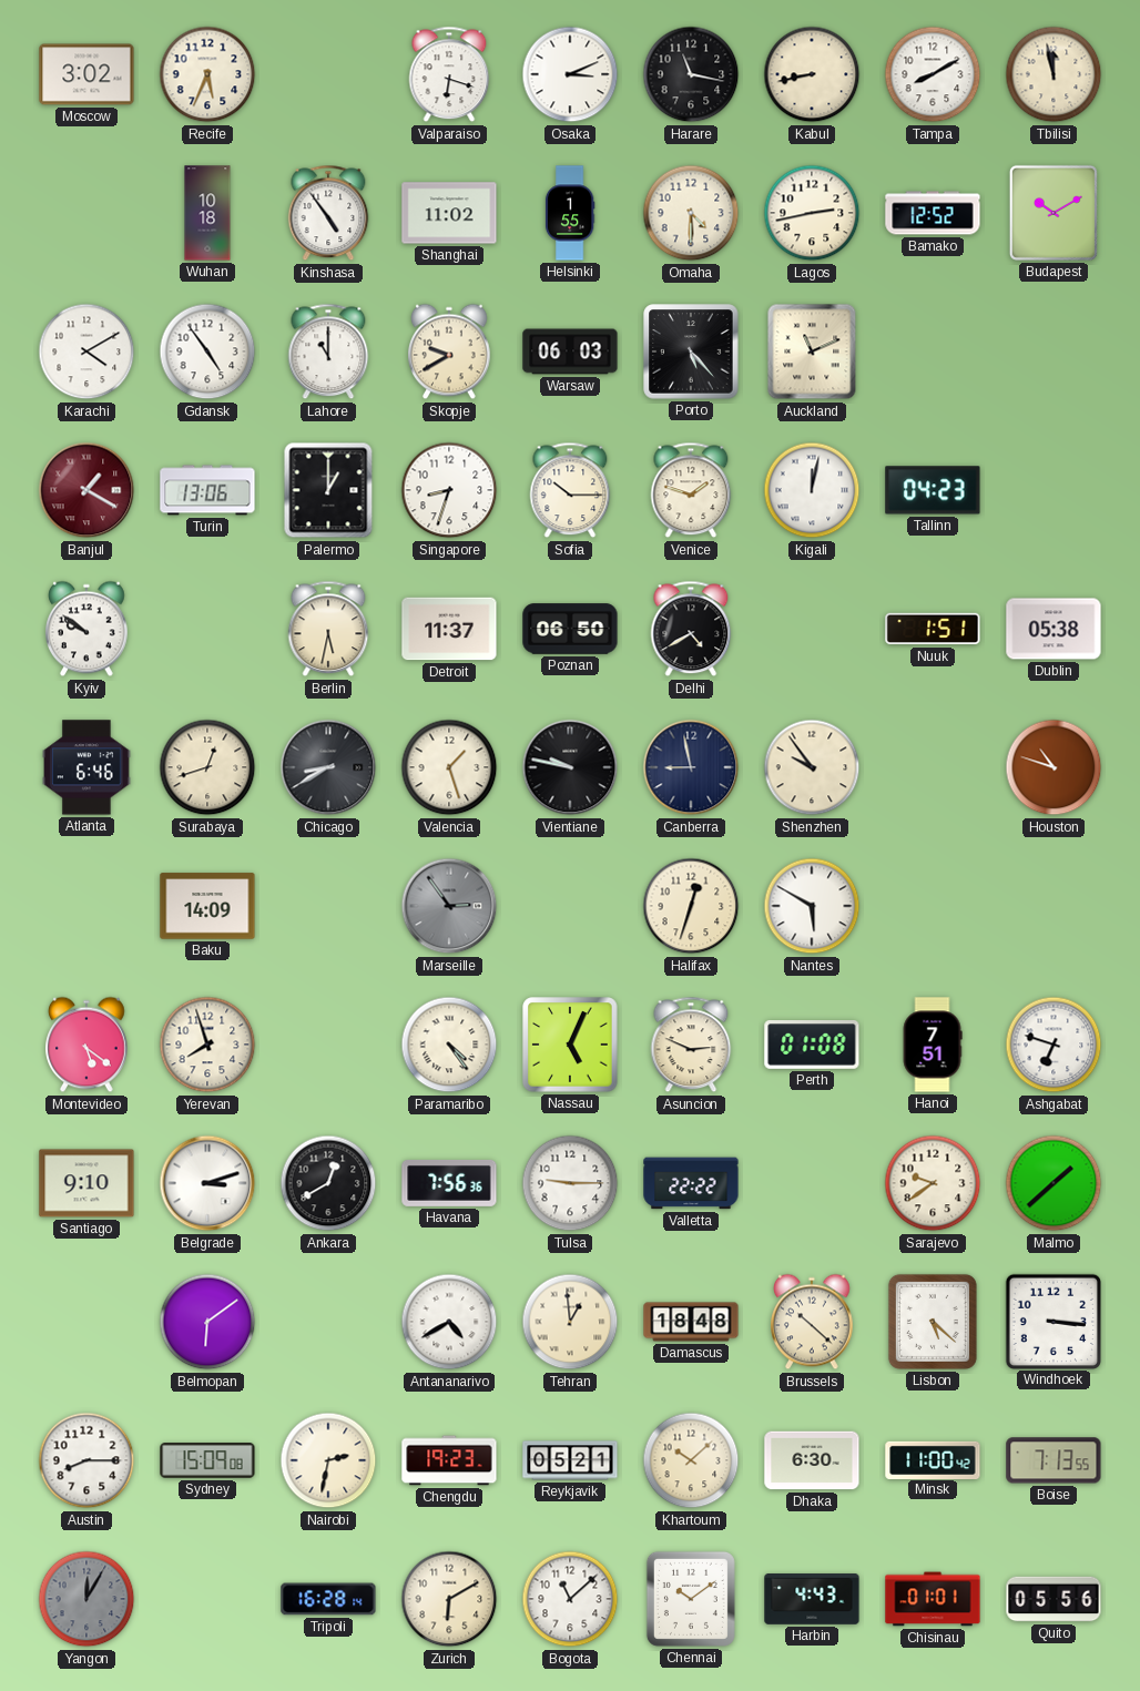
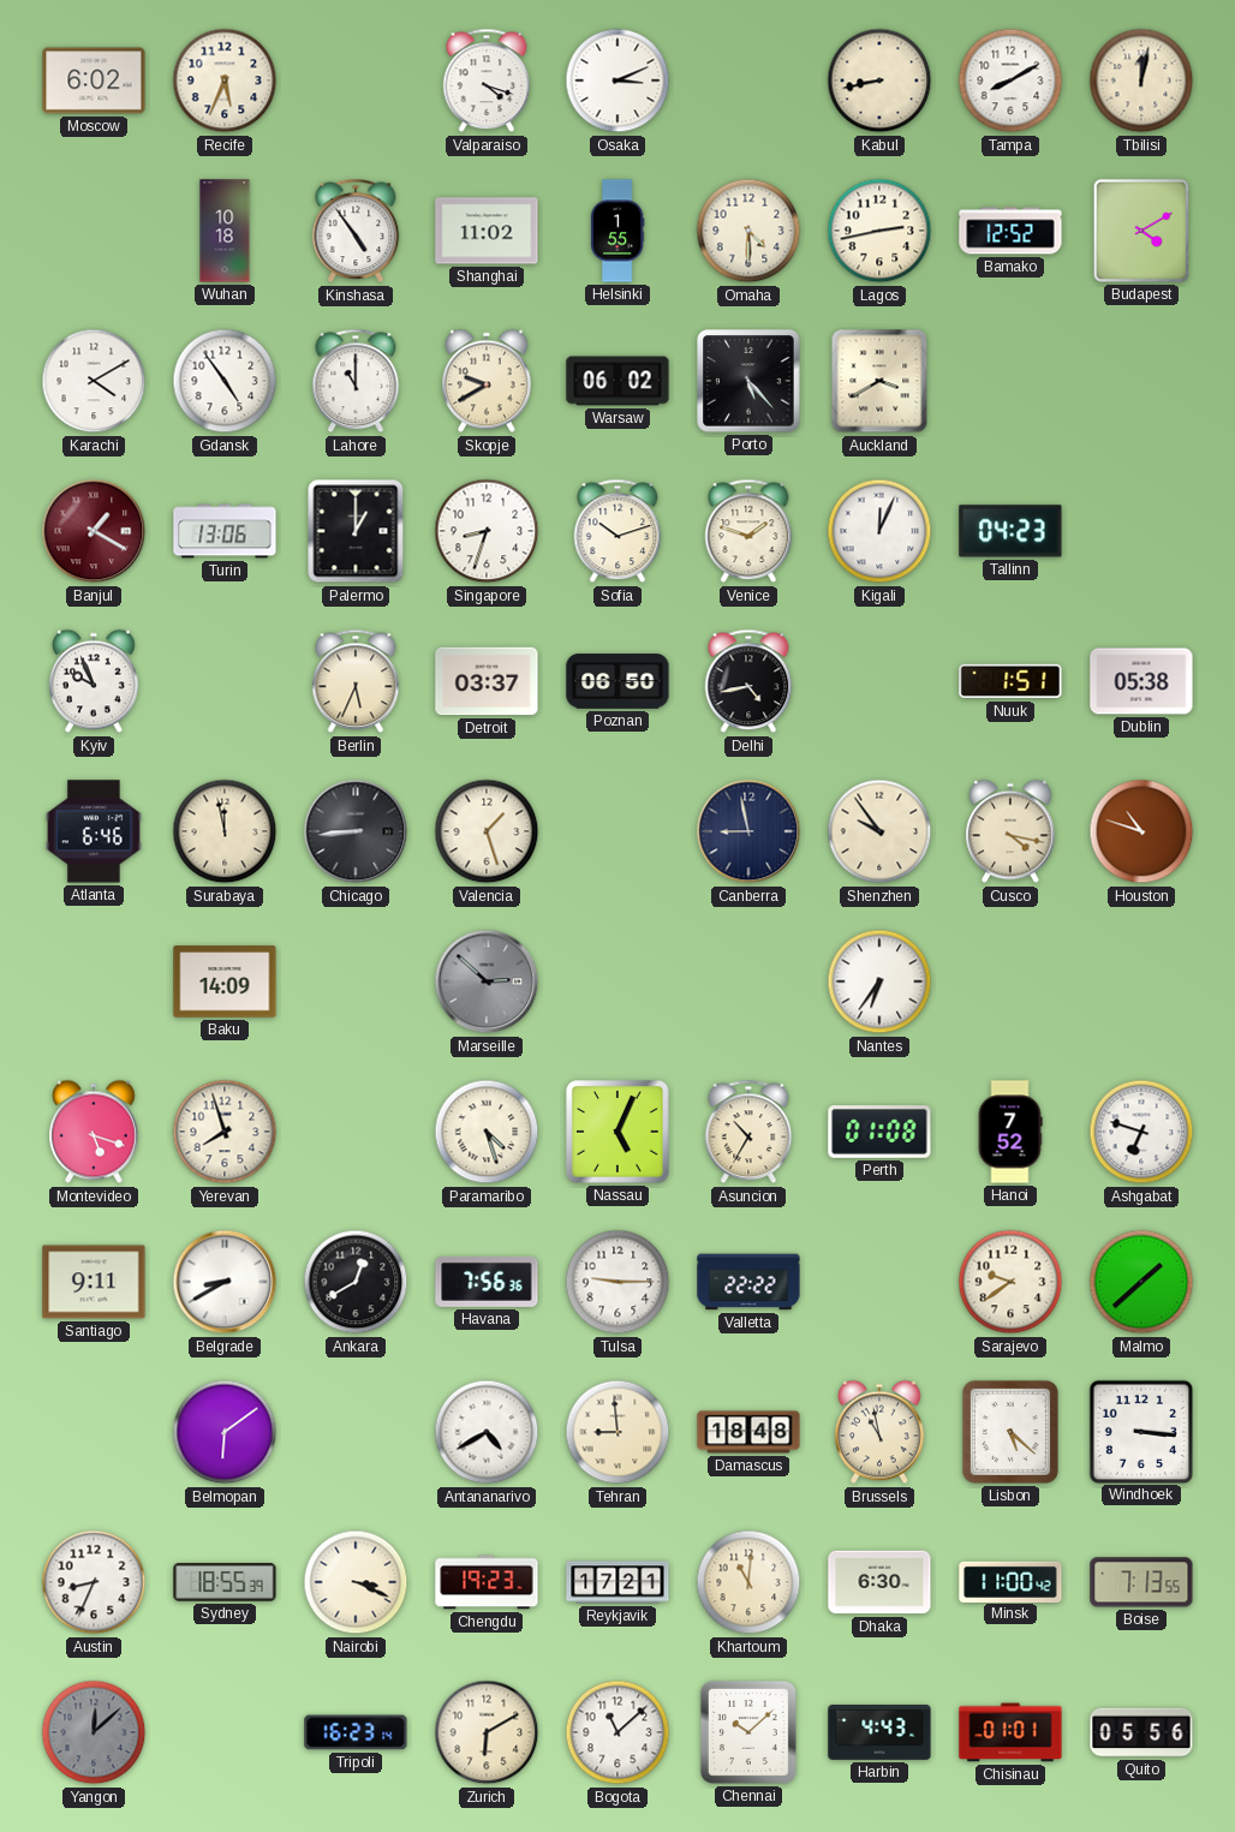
Moscow: 3:02 -> 6:02 (94, 80)
Valparaiso: 6:18 -> 4:18 (487, 80)
Harare: 11:17 -> none (691, 74)
Tbilisi: 11:58 -> 12:02 (1141, 80)
Budapest: 10:10 -> 4:10 (1141, 231)
Warsaw: 06:03 -> 06:02 (617, 381)
Auckland: 11:11 -> 3:40 (879, 381)
Sofia: 10:15 -> 10:12 (617, 531)
Kigali: 12:02 -> 12:04 (879, 531)
Kyiv: 9:51 -> 9:56 (95, 681)
Berlin: 5:32 -> 5:34 (356, 681)
Detroit: 11:37 -> 03:37 (487, 681)
Delhi: 4:40 -> 4:43 (748, 681)
Surabaya: 12:42 -> 11:58 (225, 831)
Chicago: 8:40 -> 8:44 (356, 831)
Vientiane: 9:47 -> none (570, 767)
Cusco: none -> 4:17 (1012, 831)
Marseille: 2:54 -> 2:52 (487, 981)
Halifax: 12:33 -> none (691, 906)
Nantes: 5:50 -> 6:36 (879, 981)
Montevideo: 5:21 -> 5:18 (95, 1132)
Paramaribo: 4:24 -> 4:27 (487, 1132)
Asuncion: 2:49 -> 10:35 (748, 1132)
Hanoi: 7:51 -> 7:52 (1010, 1132)
Santiago: 9:10 -> 9:11 (94, 1282)
Belgrade: 3:12 -> 8:40 (225, 1282)
Tehran: 12:59 -> 8:59 (617, 1432)
Brussels: 10:22 -> 10:58 (881, 1432)
Austin: 8:15 -> 8:34 (94, 1582)
Sydney: 15:09 -> 18:55 (225, 1583)
Nairobi: 2:32 -> 3:19 (356, 1582)
Reykjavik: 05:21 -> 17:21 (617, 1582)
Khartoum: 10:08 -> 11:01 (748, 1582)
Yangon: 12:05 -> 12:08 (94, 1732)
Tripoli: 16:28 -> 16:23 (356, 1732)
Chennai: 10:09 -> 10:08 (748, 1732)
